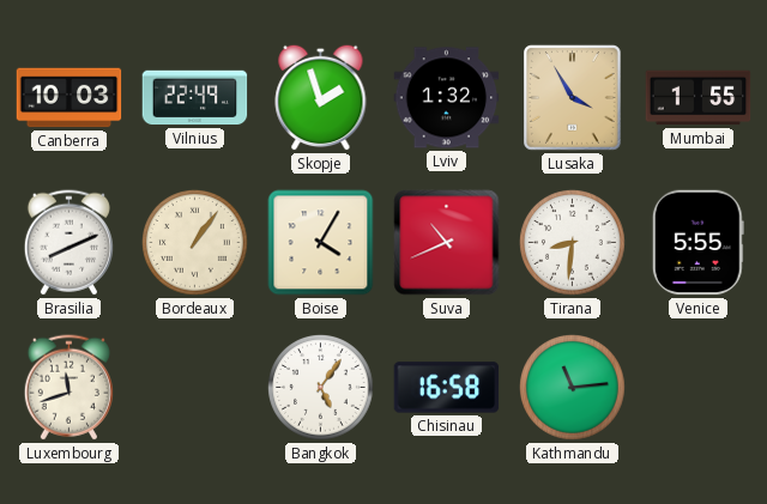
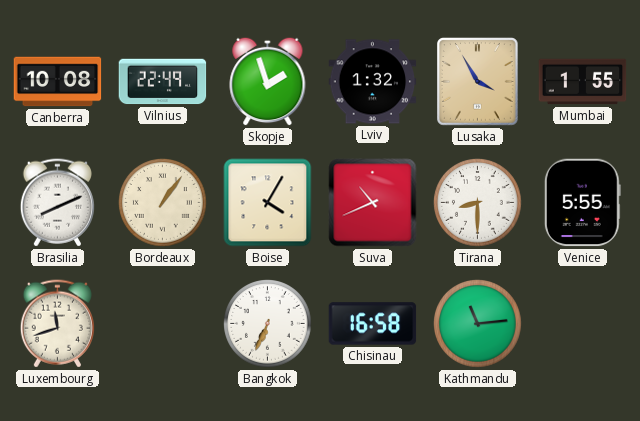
Canberra: 10:03 -> 10:08 (58, 82)
Tirana: 8:31 -> 8:30 (478, 203)
Bangkok: 5:06 -> 6:34 (268, 324)
